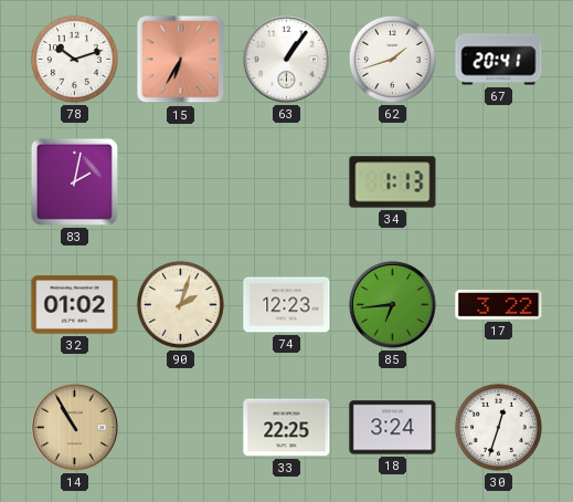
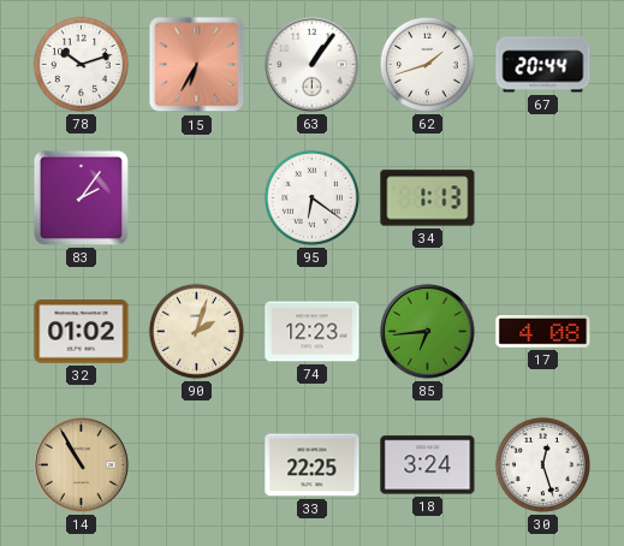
67: 20:41 -> 20:44 (543, 65)
83: 2:02 -> 2:06 (81, 197)
95: none -> 6:21 (311, 197)
17: 3:22 -> 4:08 (543, 332)
30: 12:33 -> 12:27 (542, 464)
